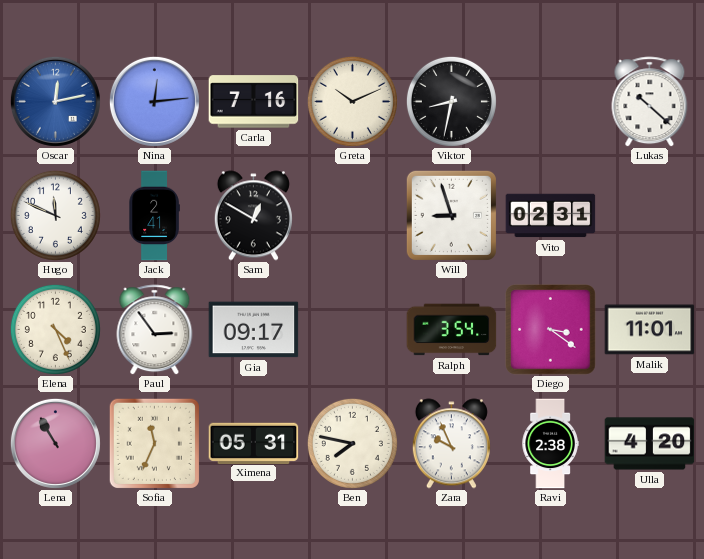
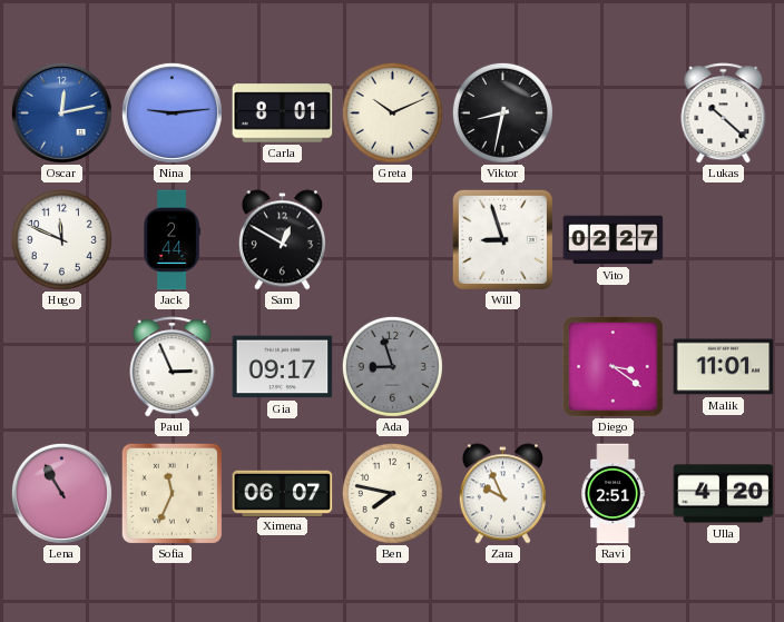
Nina: 12:14 -> 9:14 (171, 112)
Carla: 7:16 -> 8:01 (283, 113)
Jack: 2:41 -> 2:44 (171, 240)
Vito: 02:31 -> 02:27 (614, 240)
Elena: 4:26 -> none (55, 329)
Paul: 2:54 -> 2:56 (173, 367)
Ada: none -> 8:57 (392, 366)
Ralph: 3:54 -> none (452, 330)
Ximena: 05:31 -> 06:07 (283, 493)
Ravi: 2:38 -> 2:51 (612, 494)
